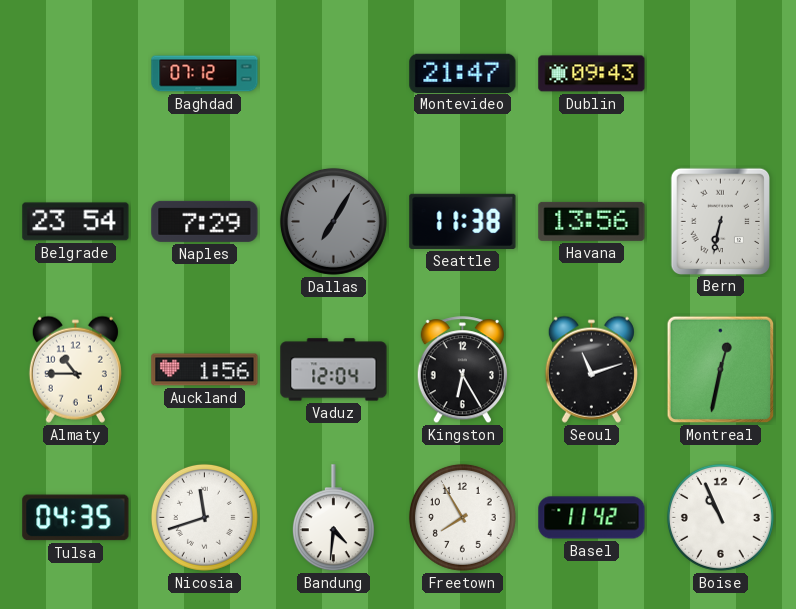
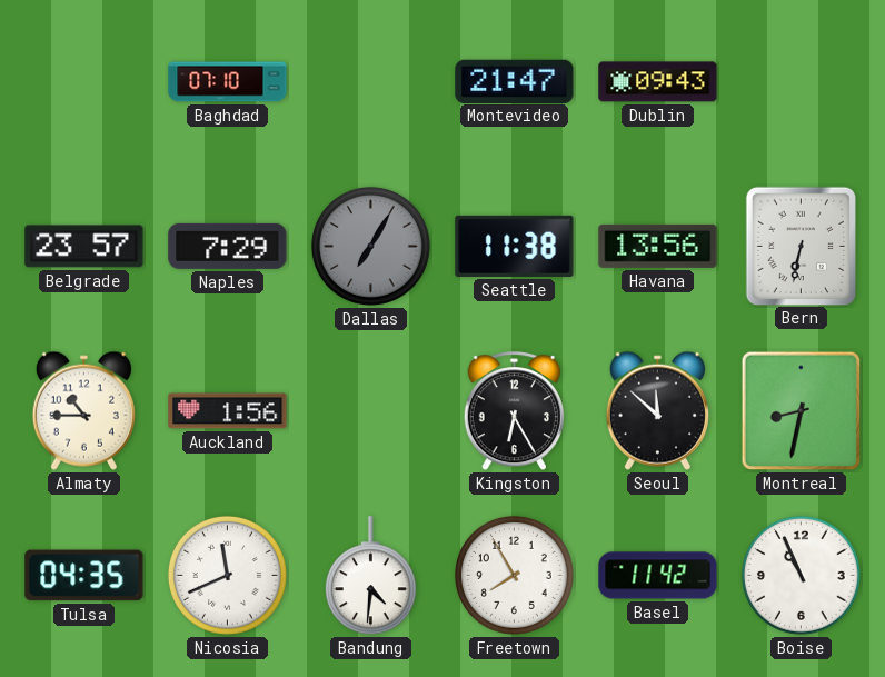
Baghdad: 07:12 -> 07:10 (228, 82)
Belgrade: 23:54 -> 23:57 (84, 247)
Vaduz: 12:04 -> none (334, 370)
Seoul: 11:12 -> 11:52 (657, 410)
Montreal: 12:32 -> 8:32 (802, 411)
Nicosia: 11:42 -> 11:41 (227, 575)
